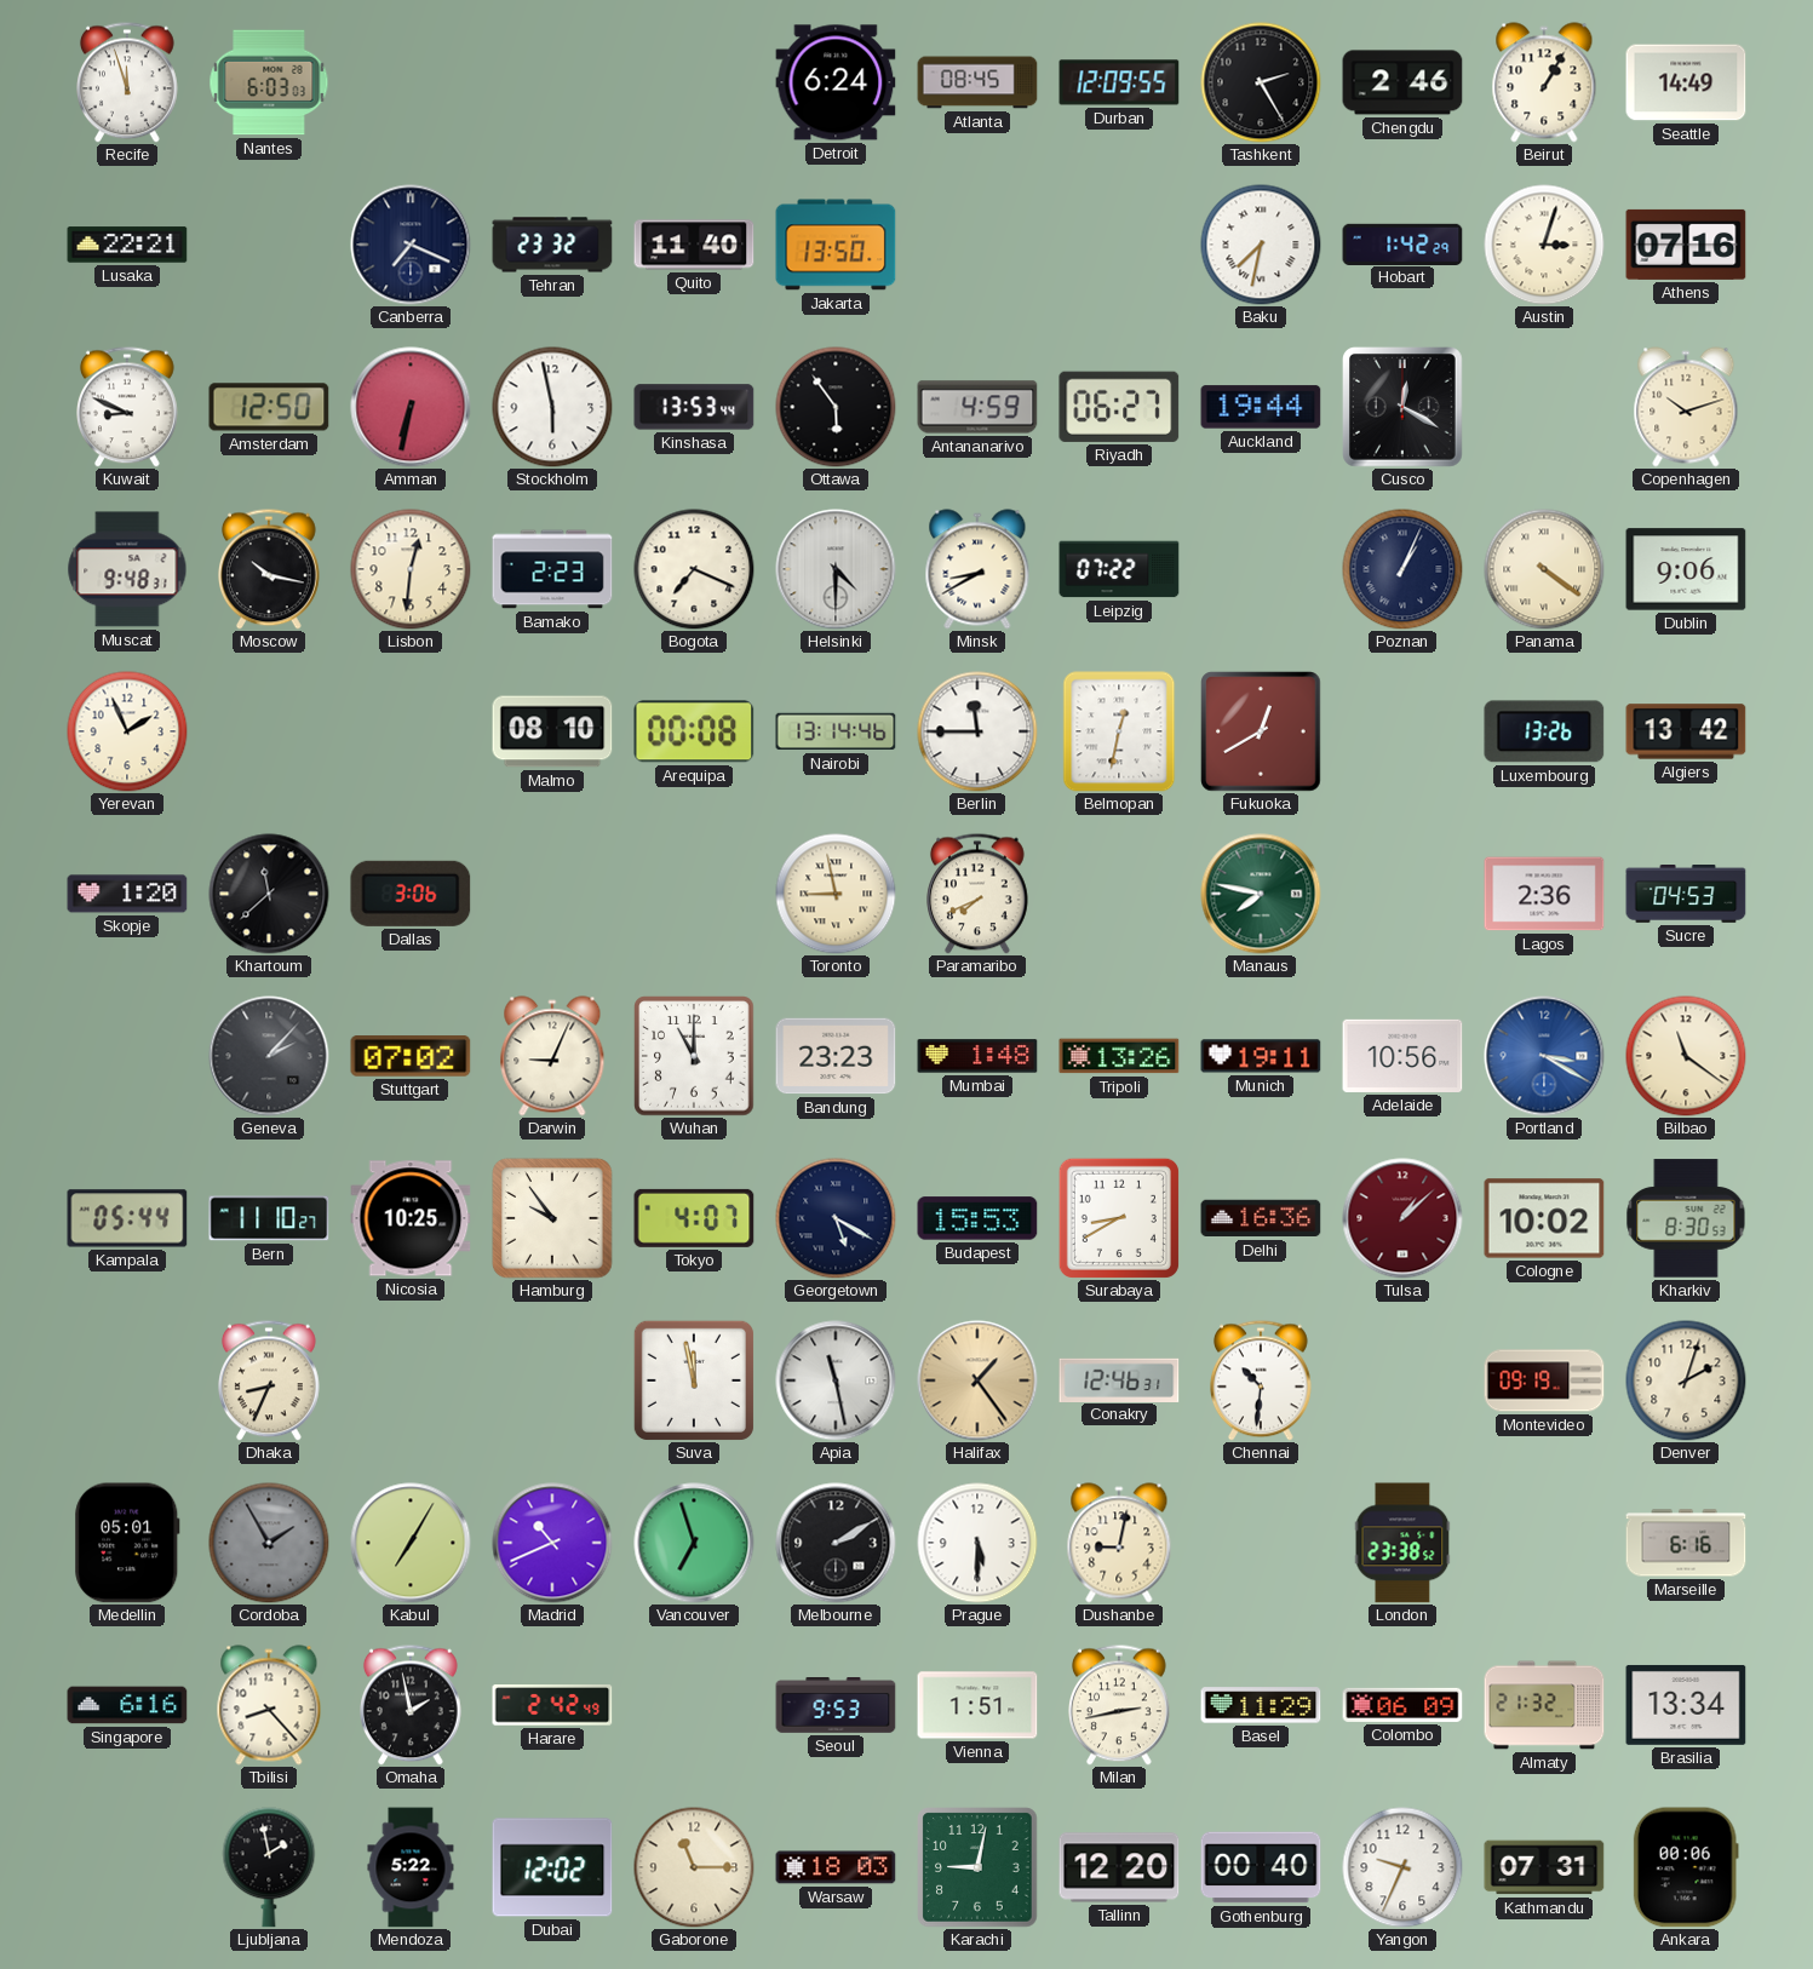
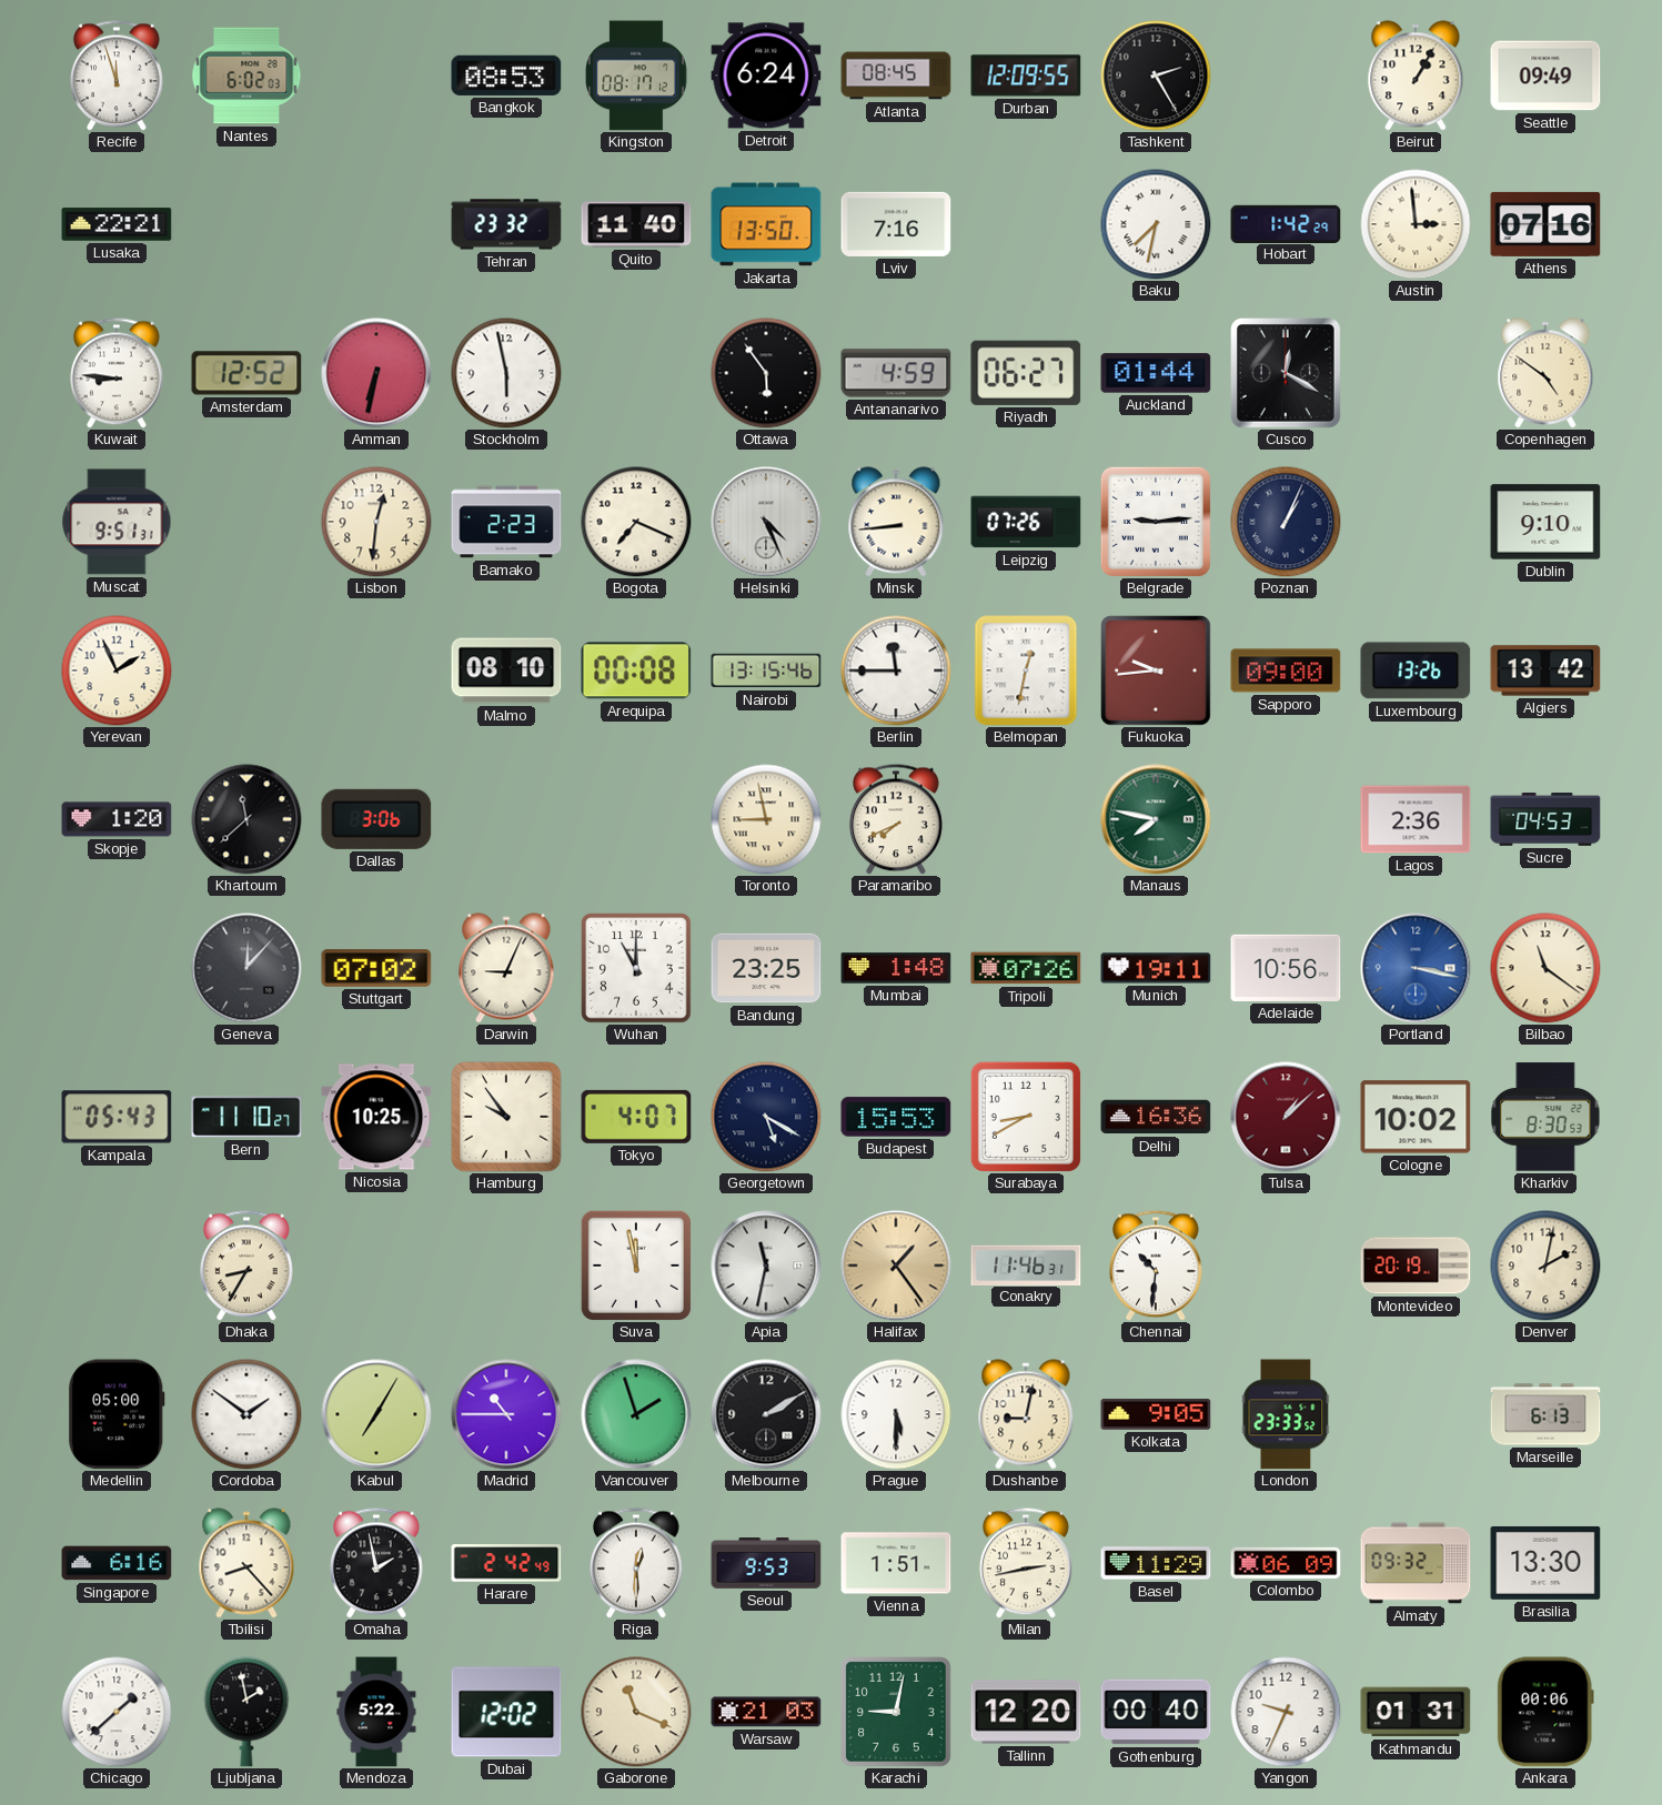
Nantes: 6:03 -> 6:02 (246, 75)
Bangkok: none -> 08:53 (506, 75)
Kingston: none -> 08:17 (636, 75)
Chengdu: 2:46 -> none (1402, 82)
Seattle: 14:49 -> 09:49 (1545, 75)
Canberra: 7:19 -> none (411, 245)
Lviv: none -> 7:16 (896, 224)
Austin: 3:03 -> 2:59 (1416, 224)
Kuwait: 8:49 -> 8:46 (118, 373)
Amsterdam: 12:50 -> 12:52 (246, 373)
Kinshasa: 13:53 -> none (694, 407)
Auckland: 19:44 -> 01:44 (1156, 373)
Copenhagen: 10:12 -> 4:51 (1545, 373)
Muscat: 9:48 -> 9:51 (117, 522)
Moscow: 10:17 -> none (270, 569)
Helsinki: 4:30 -> 4:26 (766, 522)
Minsk: 8:40 -> 8:44 (896, 522)
Leipzig: 07:22 -> 07:26 (1026, 522)
Belgrade: none -> 9:14 (1156, 522)
Panama: 4:21 -> none (1544, 569)
Dublin: 9:06 -> 9:10 (1545, 522)
Nairobi: 13:14 -> 13:15 (766, 670)
Fukuoka: 12:40 -> 9:44 (1156, 670)
Sapporo: none -> 09:00 (1286, 670)
Geneva: 2:07 -> 12:07 (246, 968)
Bandung: 23:23 -> 23:25 (766, 968)
Tripoli: 13:26 -> 07:26 (1026, 968)
Portland: 3:20 -> 3:17 (1416, 968)
Kampala: 05:44 -> 05:43 (117, 1117)
Dhaka: 8:34 -> 8:35 (248, 1265)
Apia: 11:28 -> 11:32 (766, 1265)
Conakry: 12:46 -> 11:46 (1026, 1264)
Montevideo: 09:19 -> 20:19 (1416, 1265)
Denver: 2:03 -> 2:02 (1545, 1265)
Medellin: 05:01 -> 05:00 (117, 1414)
Cordoba: 1:55 -> 1:51 (246, 1414)
Cordoba dial: grey -> white (246, 1414)
Madrid: 10:41 -> 10:45 (506, 1414)
Vancouver: 6:57 -> 1:57 (636, 1414)
Kolkata: none -> 9:05 (1156, 1414)
London: 23:38 -> 23:33 (1286, 1414)
Marseille: 6:16 -> 6:13 (1545, 1414)
Riga: none -> 12:30 (637, 1563)
Almaty: 21:32 -> 09:32 (1416, 1563)
Brasilia: 13:34 -> 13:30 (1545, 1563)
Chicago: none -> 1:38 (117, 1712)
Gaborone: 11:15 -> 11:19 (636, 1712)
Warsaw: 18:03 -> 21:03 (766, 1712)
Kathmandu: 07:31 -> 01:31 (1416, 1712)
